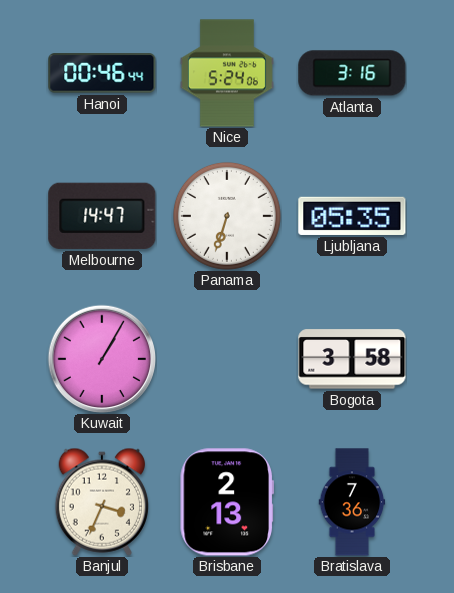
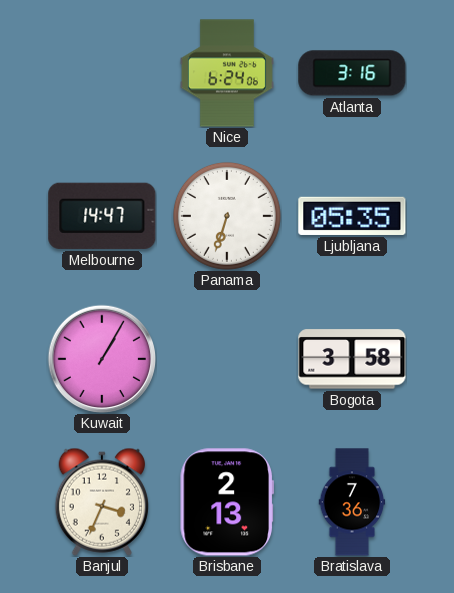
Hanoi: 00:46 -> none (102, 73)
Nice: 5:24 -> 6:24 (227, 73)
